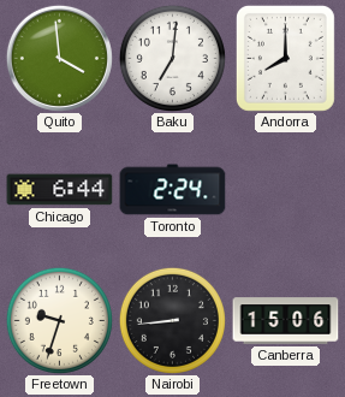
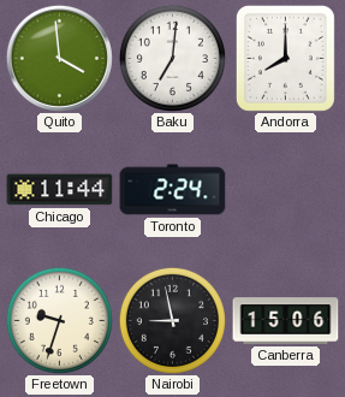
Chicago: 6:44 -> 11:44 (60, 190)
Nairobi: 8:44 -> 8:58 (172, 320)
